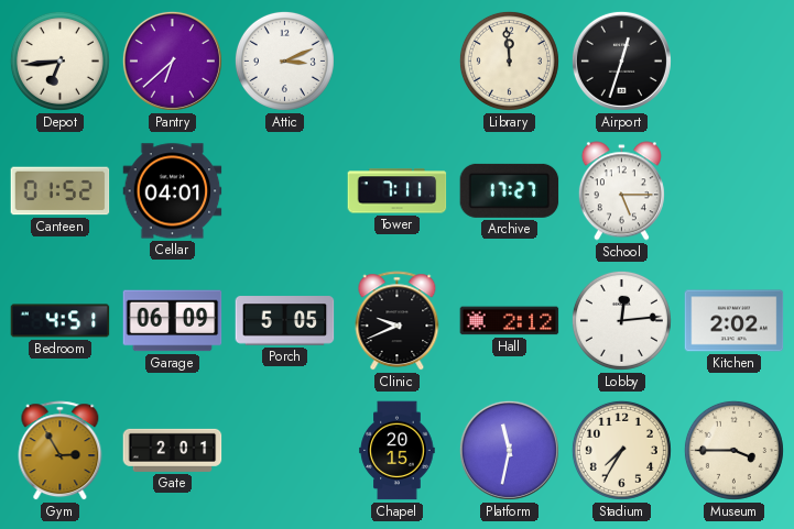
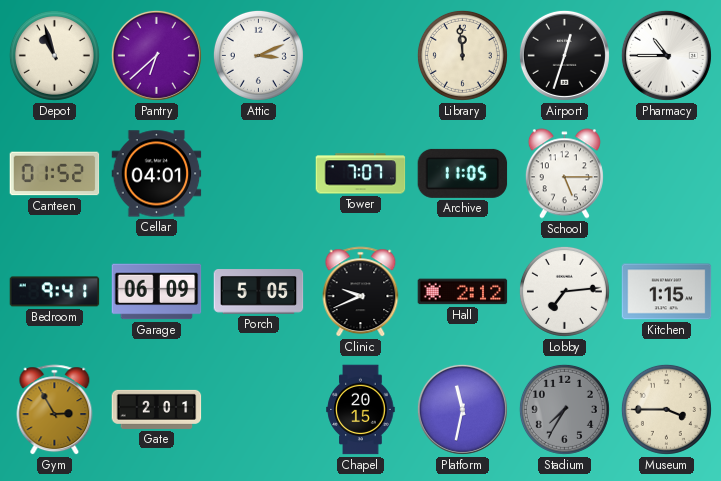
Depot: 6:44 -> 10:57 (54, 55)
Pharmacy: none -> 10:45 (666, 55)
Tower: 7:11 -> 7:07 (361, 174)
Archive: 17:27 -> 11:05 (463, 173)
Bedroom: 4:51 -> 9:41 (55, 292)
Lobby: 12:14 -> 7:14 (564, 291)
Kitchen: 2:02 -> 1:15 (667, 292)
Stadium dial: cream -> grey (564, 409)
